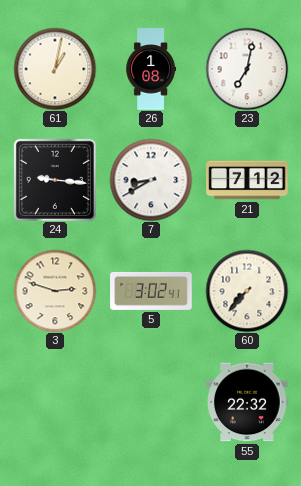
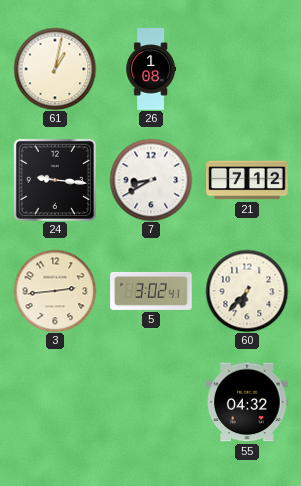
23: 7:02 -> none (247, 69)
3: 2:48 -> 2:44 (55, 291)
60: 7:37 -> 6:37 (247, 291)
55: 22:32 -> 04:32 (247, 402)
